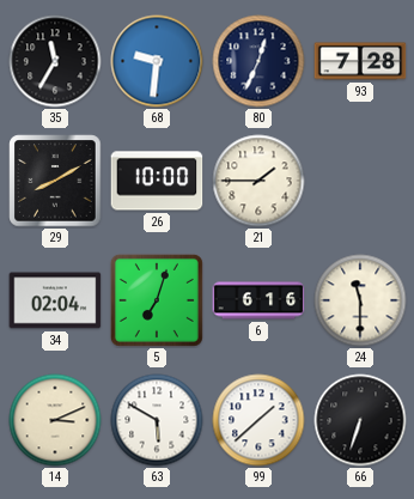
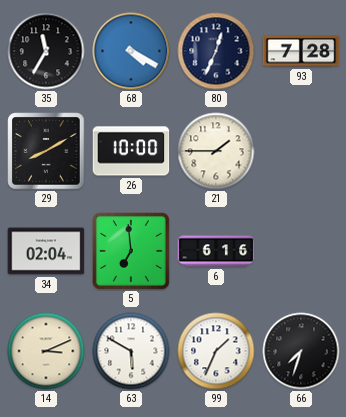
68: 9:31 -> 4:20 (131, 51)
5: 7:03 -> 6:59 (131, 251)
24: 11:30 -> none (360, 300)
99: 1:38 -> 1:34 (216, 351)
66: 6:33 -> 7:33 (301, 351)
